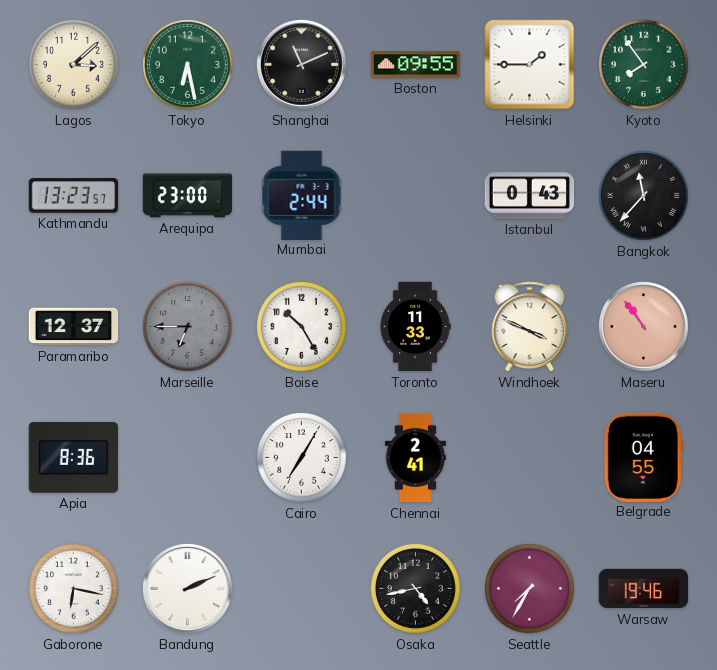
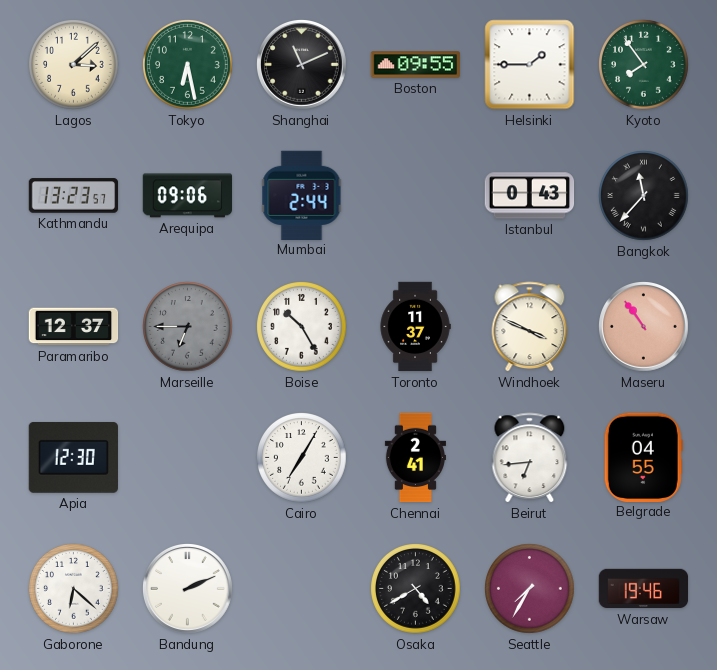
Arequipa: 23:00 -> 09:06 (188, 196)
Toronto: 11:33 -> 11:37 (415, 327)
Apia: 8:36 -> 12:30 (73, 457)
Beirut: none -> 6:44 (530, 458)
Gaborone: 6:17 -> 6:22 (74, 589)
Osaka: 4:43 -> 4:40 (416, 589)
